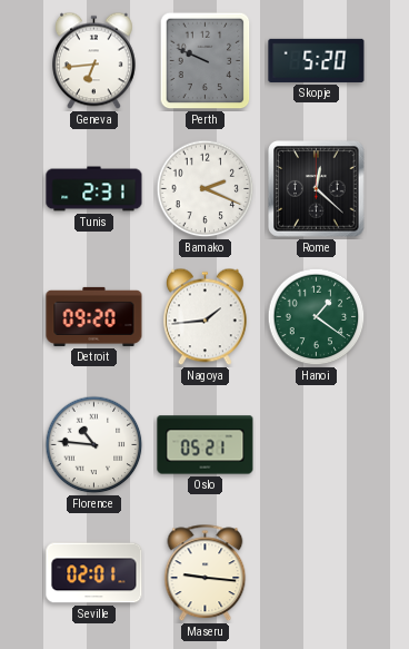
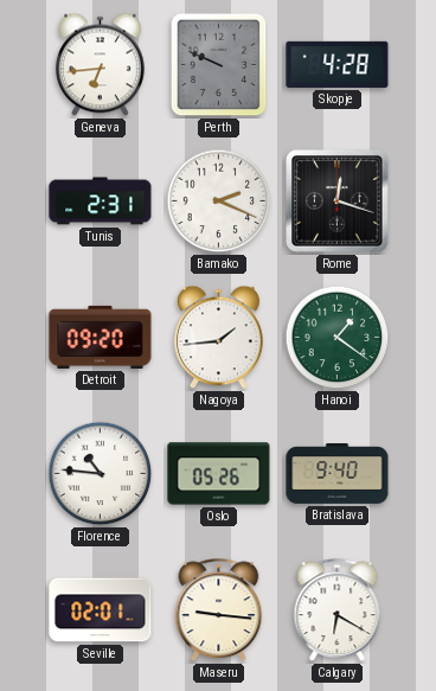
Skopje: 5:20 -> 4:28 (338, 64)
Rome: 12:22 -> 12:18 (338, 201)
Oslo: 05:21 -> 05:26 (219, 474)
Bratislava: none -> 9:40 (338, 474)
Calgary: none -> 6:20 (338, 610)
